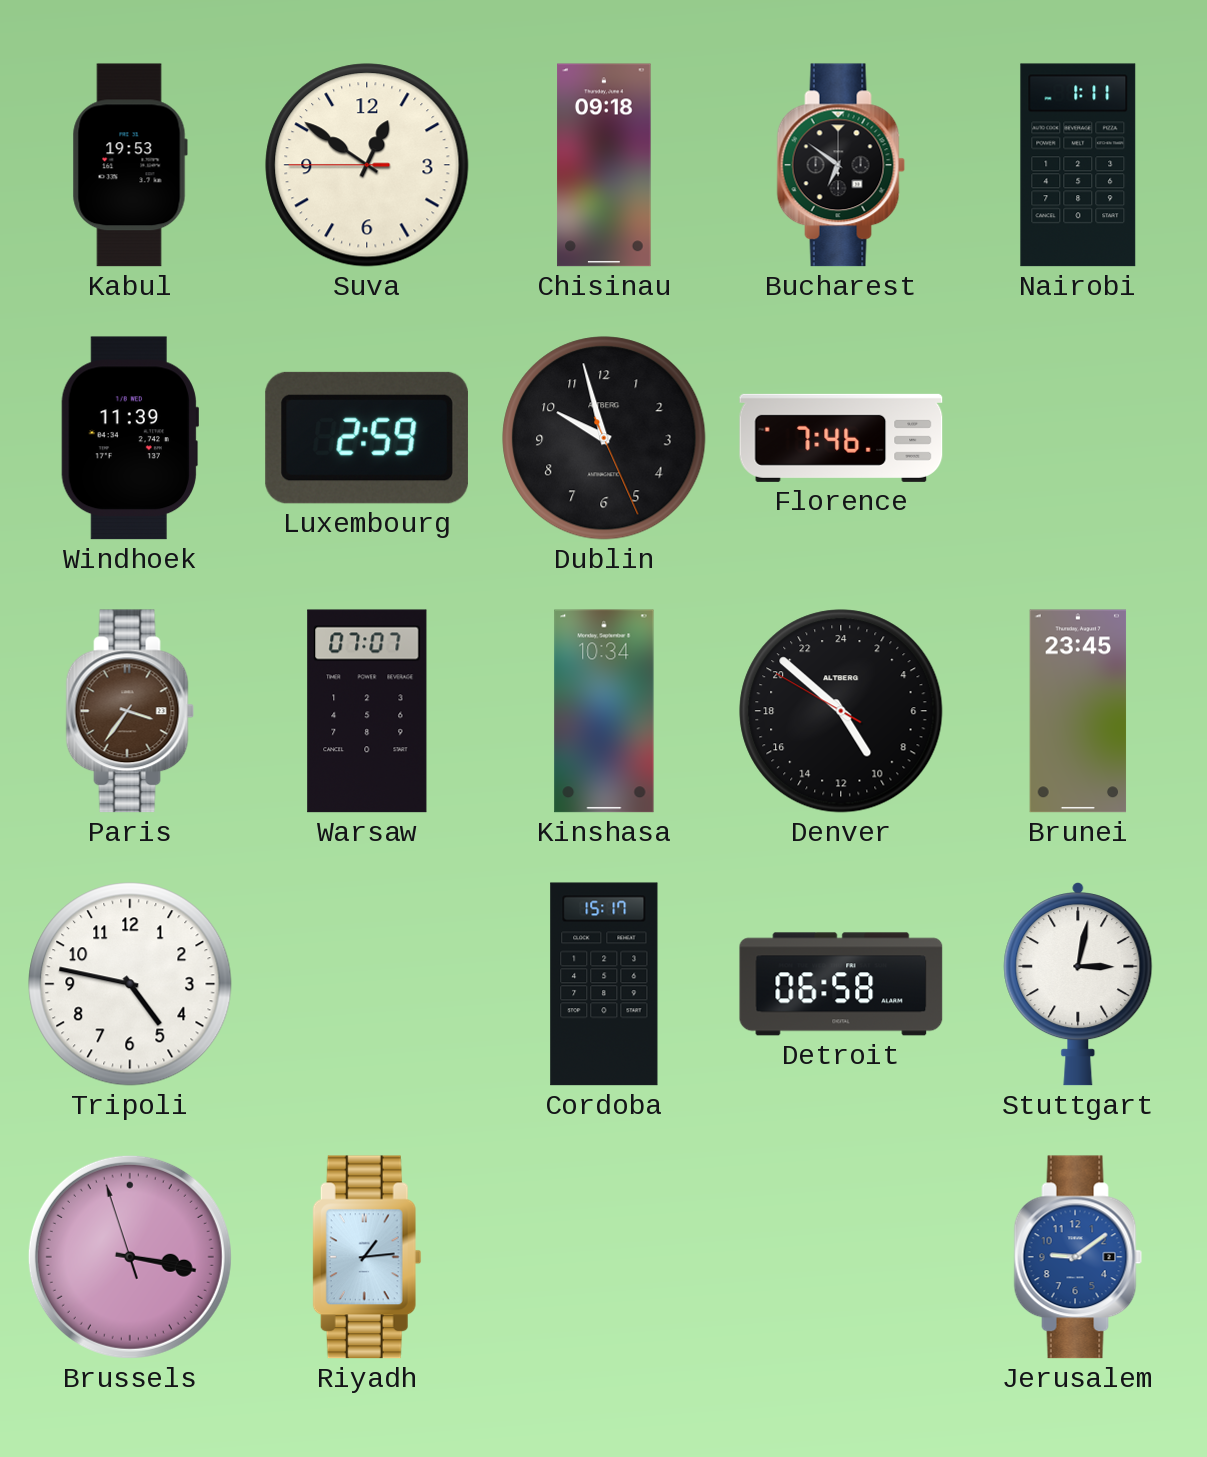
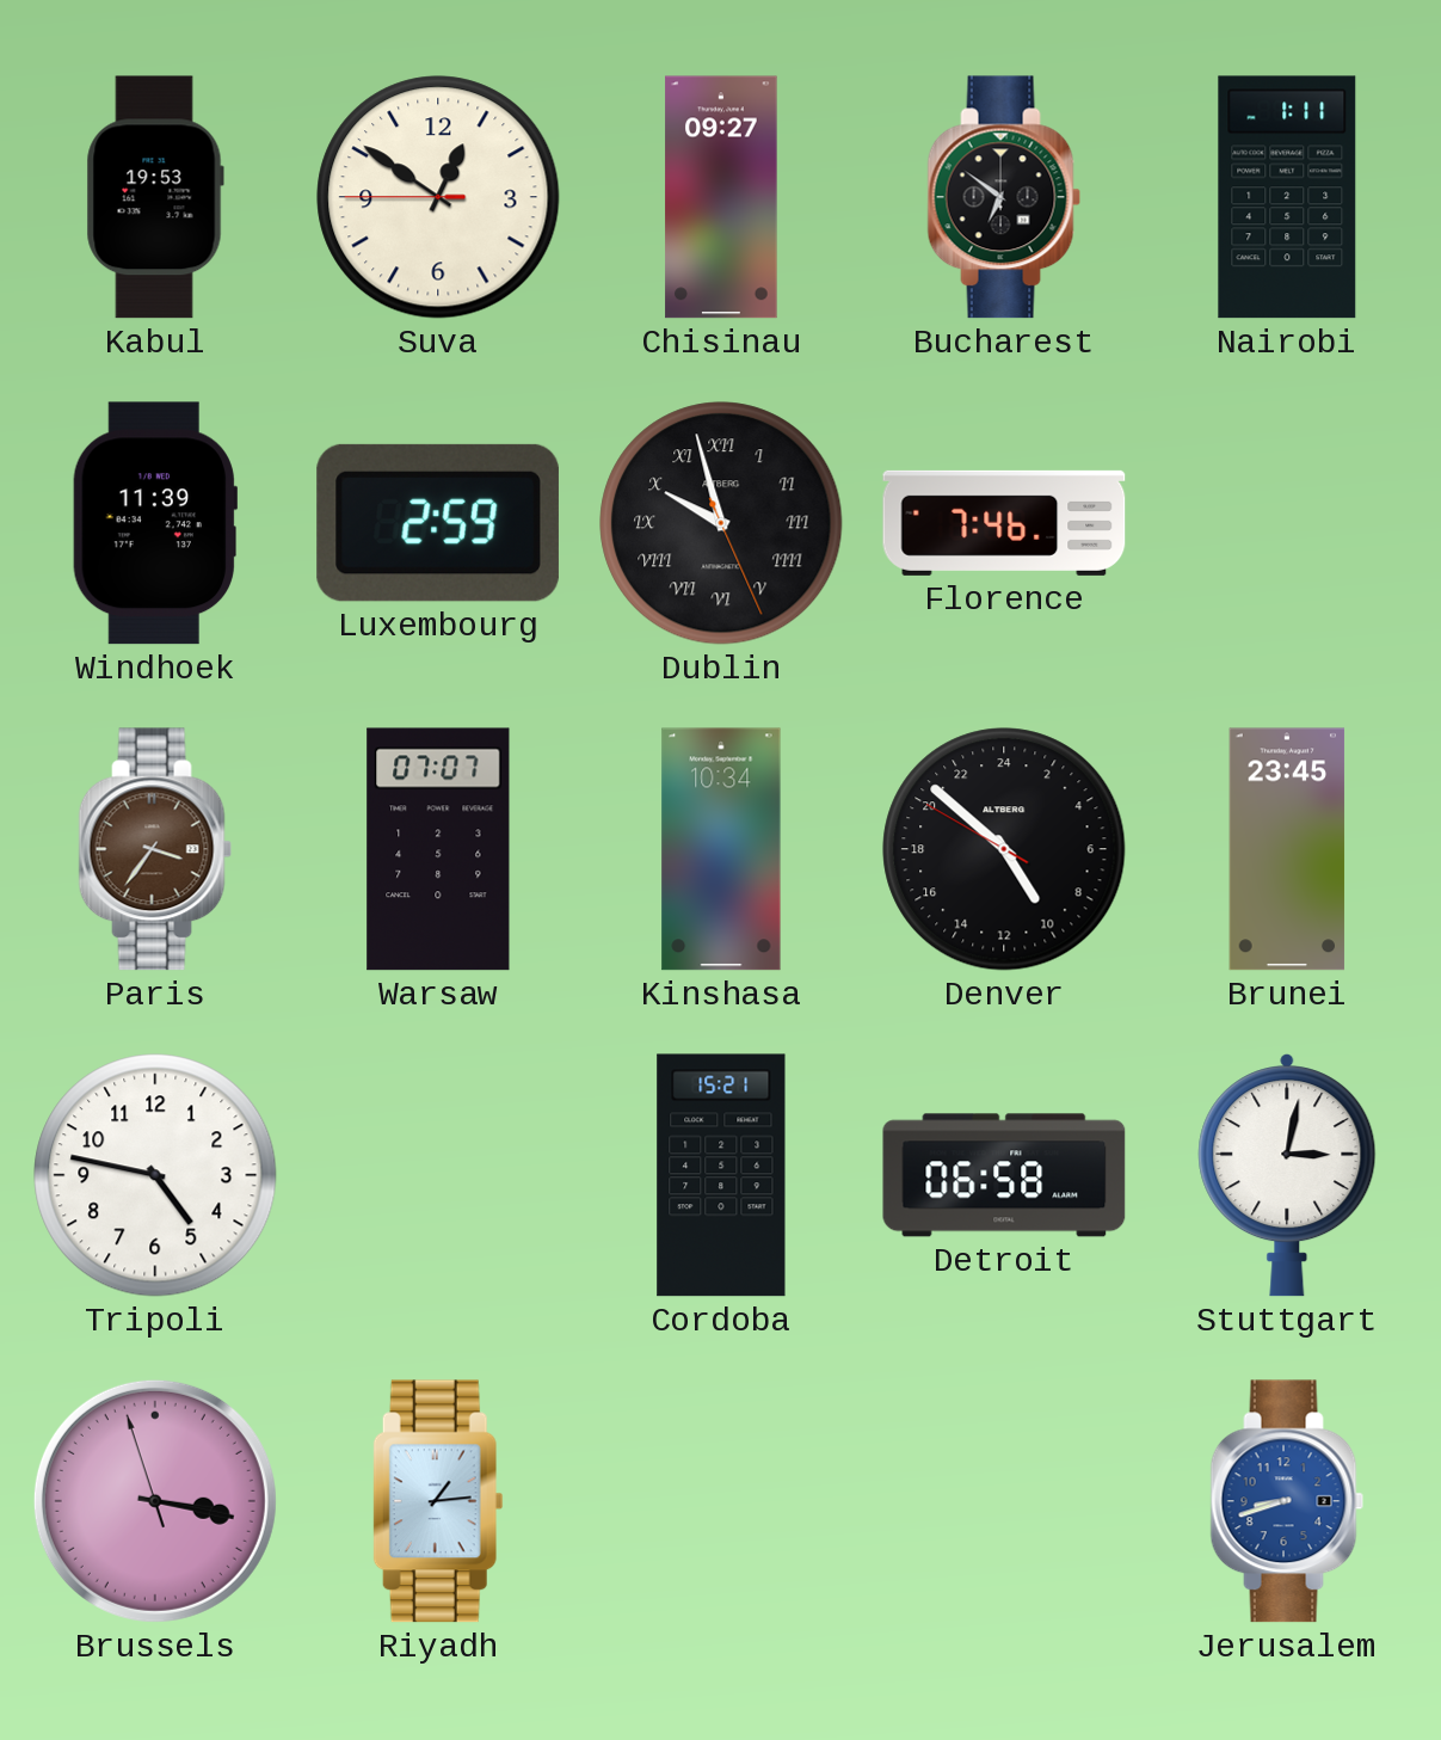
Chisinau: 09:18 -> 09:27 (721, 197)
Dublin numerals: Arabic -> Roman (721, 523)
Cordoba: 15:17 -> 15:21 (721, 1175)
Jerusalem: 9:09 -> 8:42 (1287, 1501)
